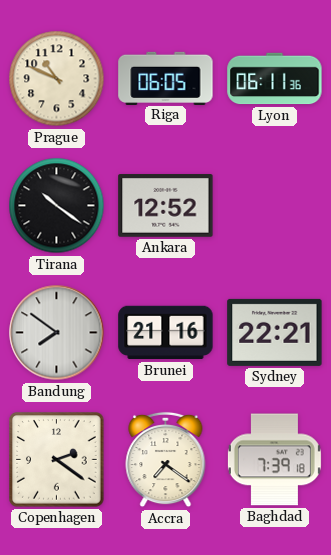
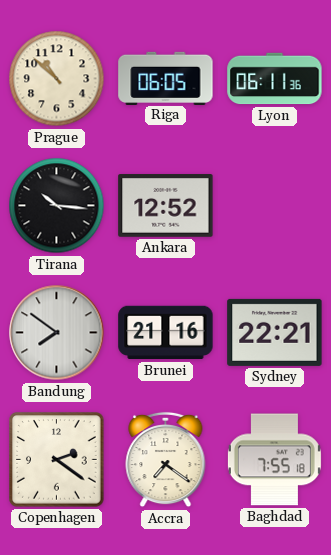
Prague: 10:49 -> 10:52 (57, 79)
Tirana: 10:21 -> 10:16 (57, 206)
Baghdad: 7:39 -> 7:55 (274, 460)
